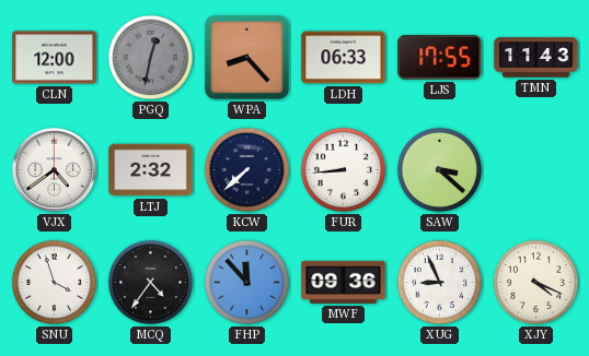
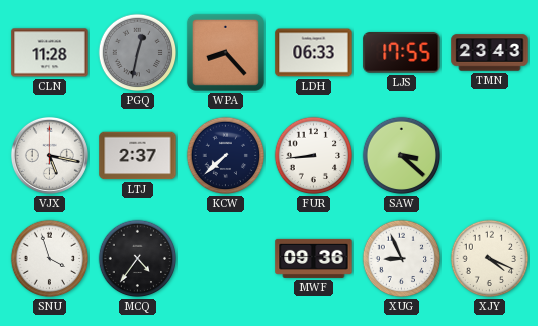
CLN: 12:00 -> 11:28 (50, 53)
TMN: 11:43 -> 23:43 (490, 53)
VJX: 4:39 -> 5:17 (49, 155)
LTJ: 2:32 -> 2:37 (138, 156)
FHP: 11:53 -> none (247, 283)
